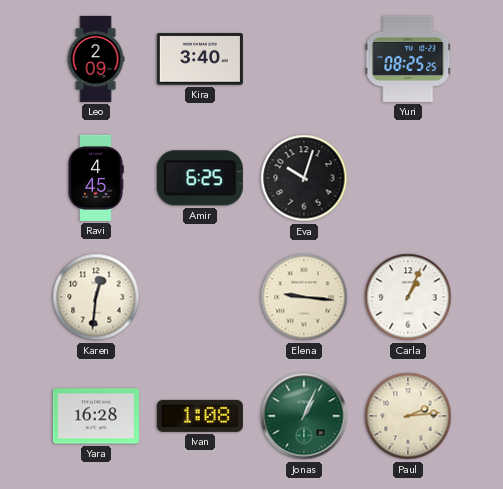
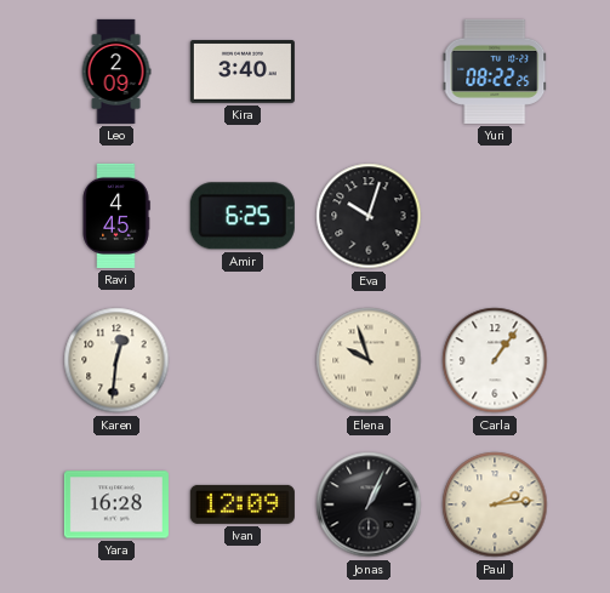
Yuri: 08:25 -> 08:22 (495, 72)
Elena: 9:16 -> 9:57 (369, 360)
Carla: 1:04 -> 1:06 (495, 360)
Ivan: 1:08 -> 12:09 (243, 504)
Jonas dial: green -> black (369, 504)
